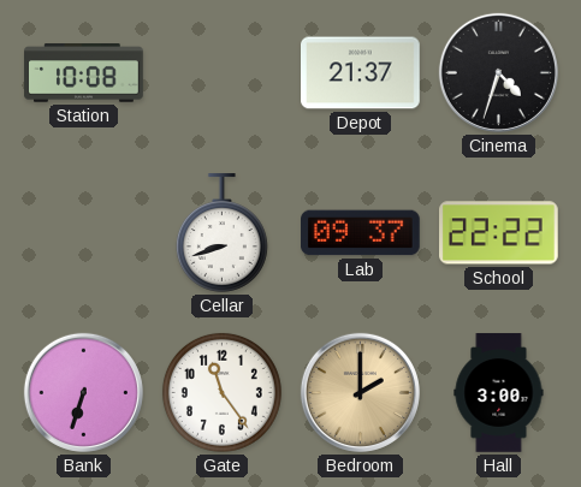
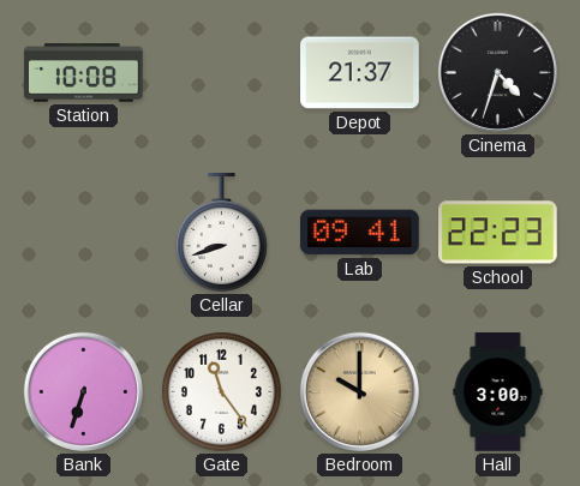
Lab: 09:37 -> 09:41 (360, 233)
School: 22:22 -> 22:23 (498, 233)
Bedroom: 2:00 -> 10:00 (359, 391)
